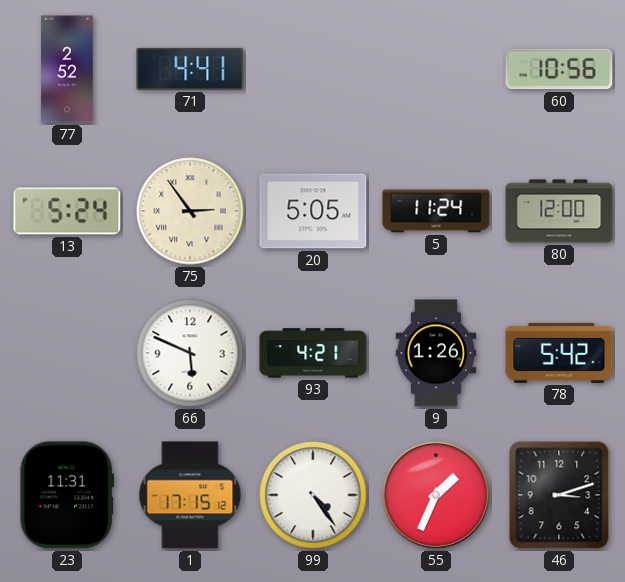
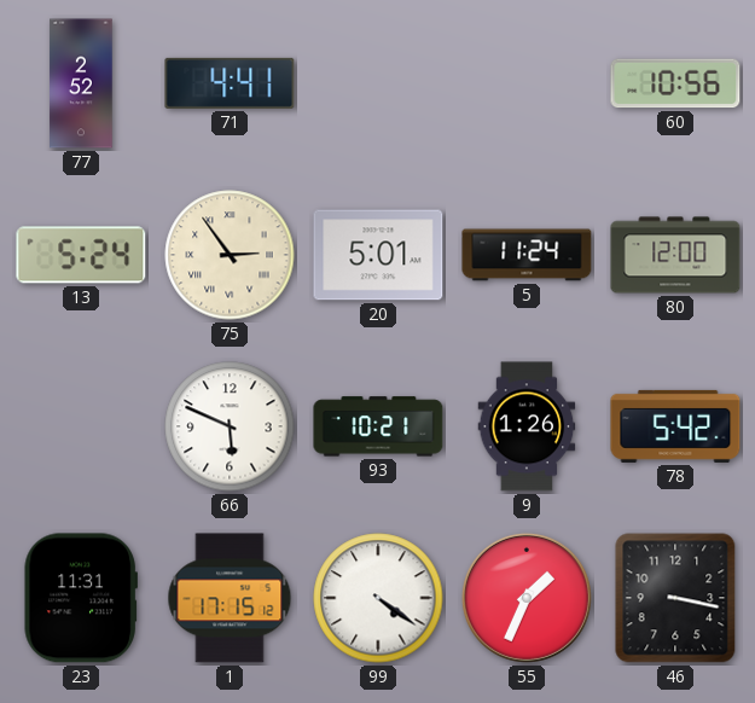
20: 5:05 -> 5:01 (378, 255)
93: 4:21 -> 10:21 (378, 426)
99: 4:24 -> 4:21 (378, 598)
46: 3:12 -> 3:17 (675, 598)
